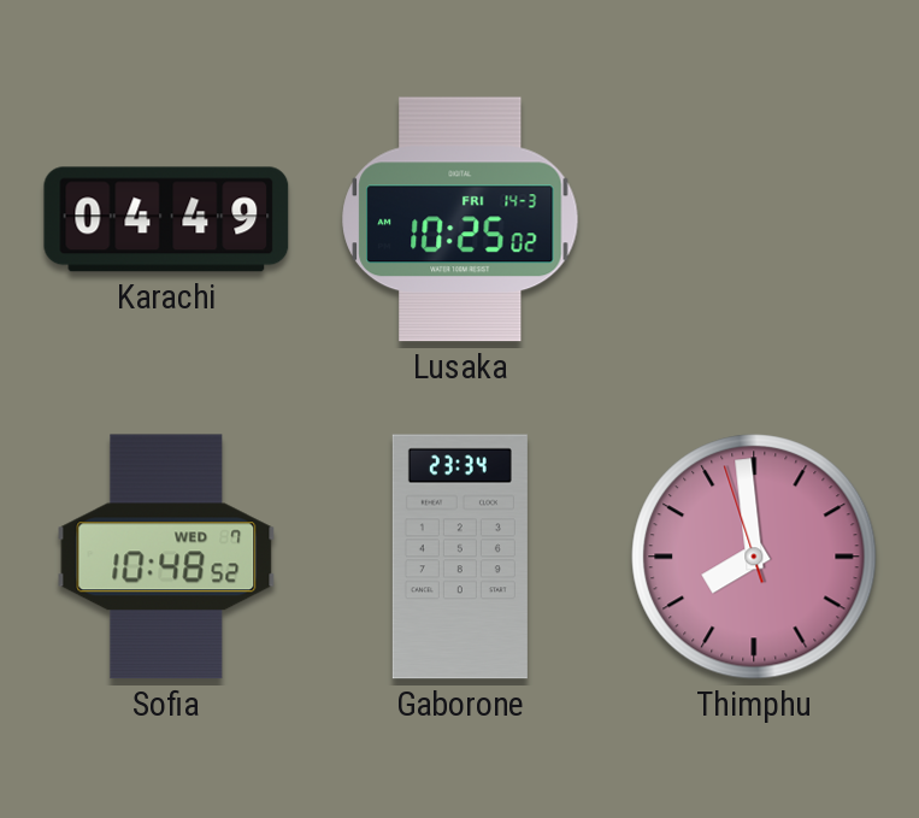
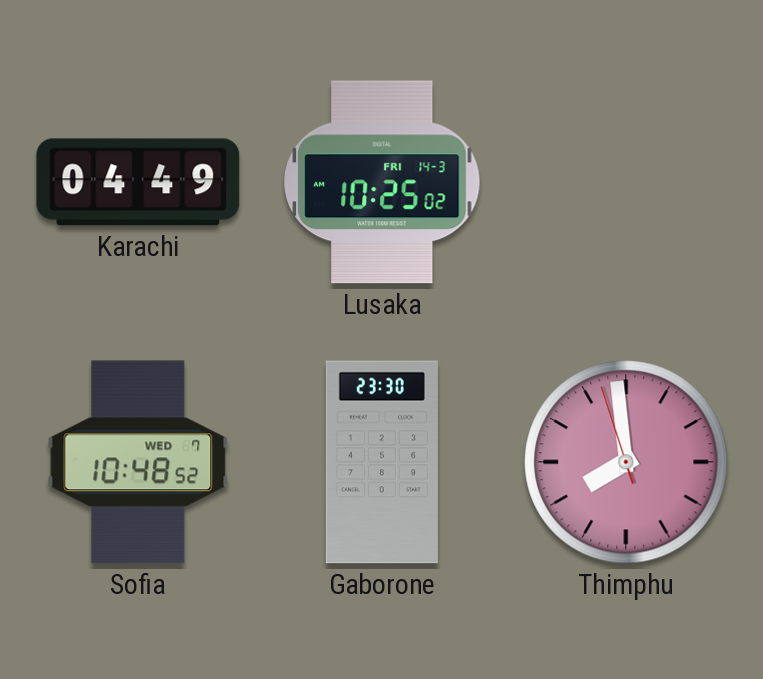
Gaborone: 23:34 -> 23:30 (382, 462)
